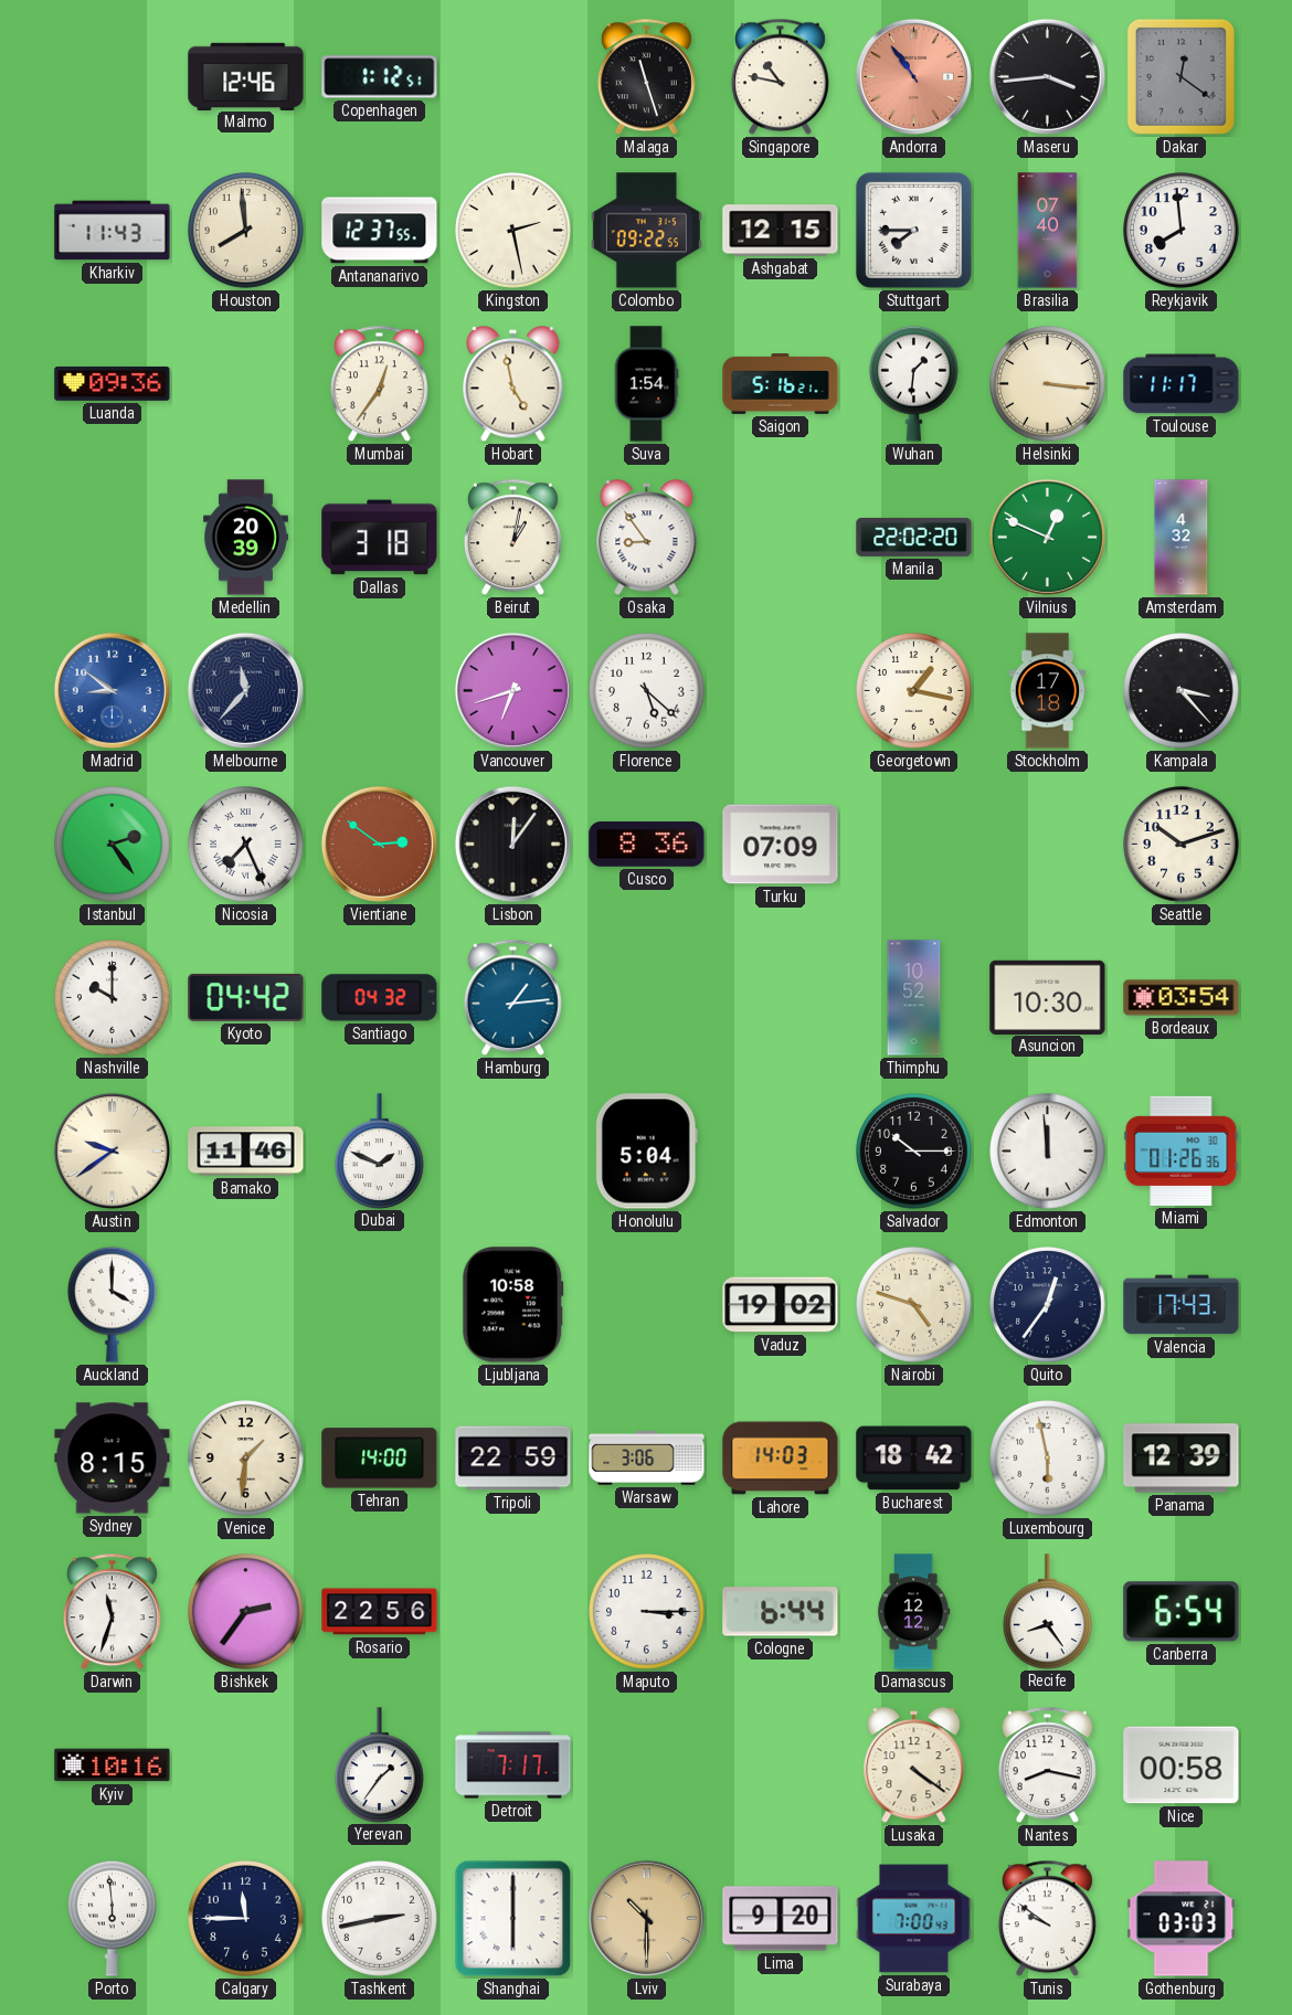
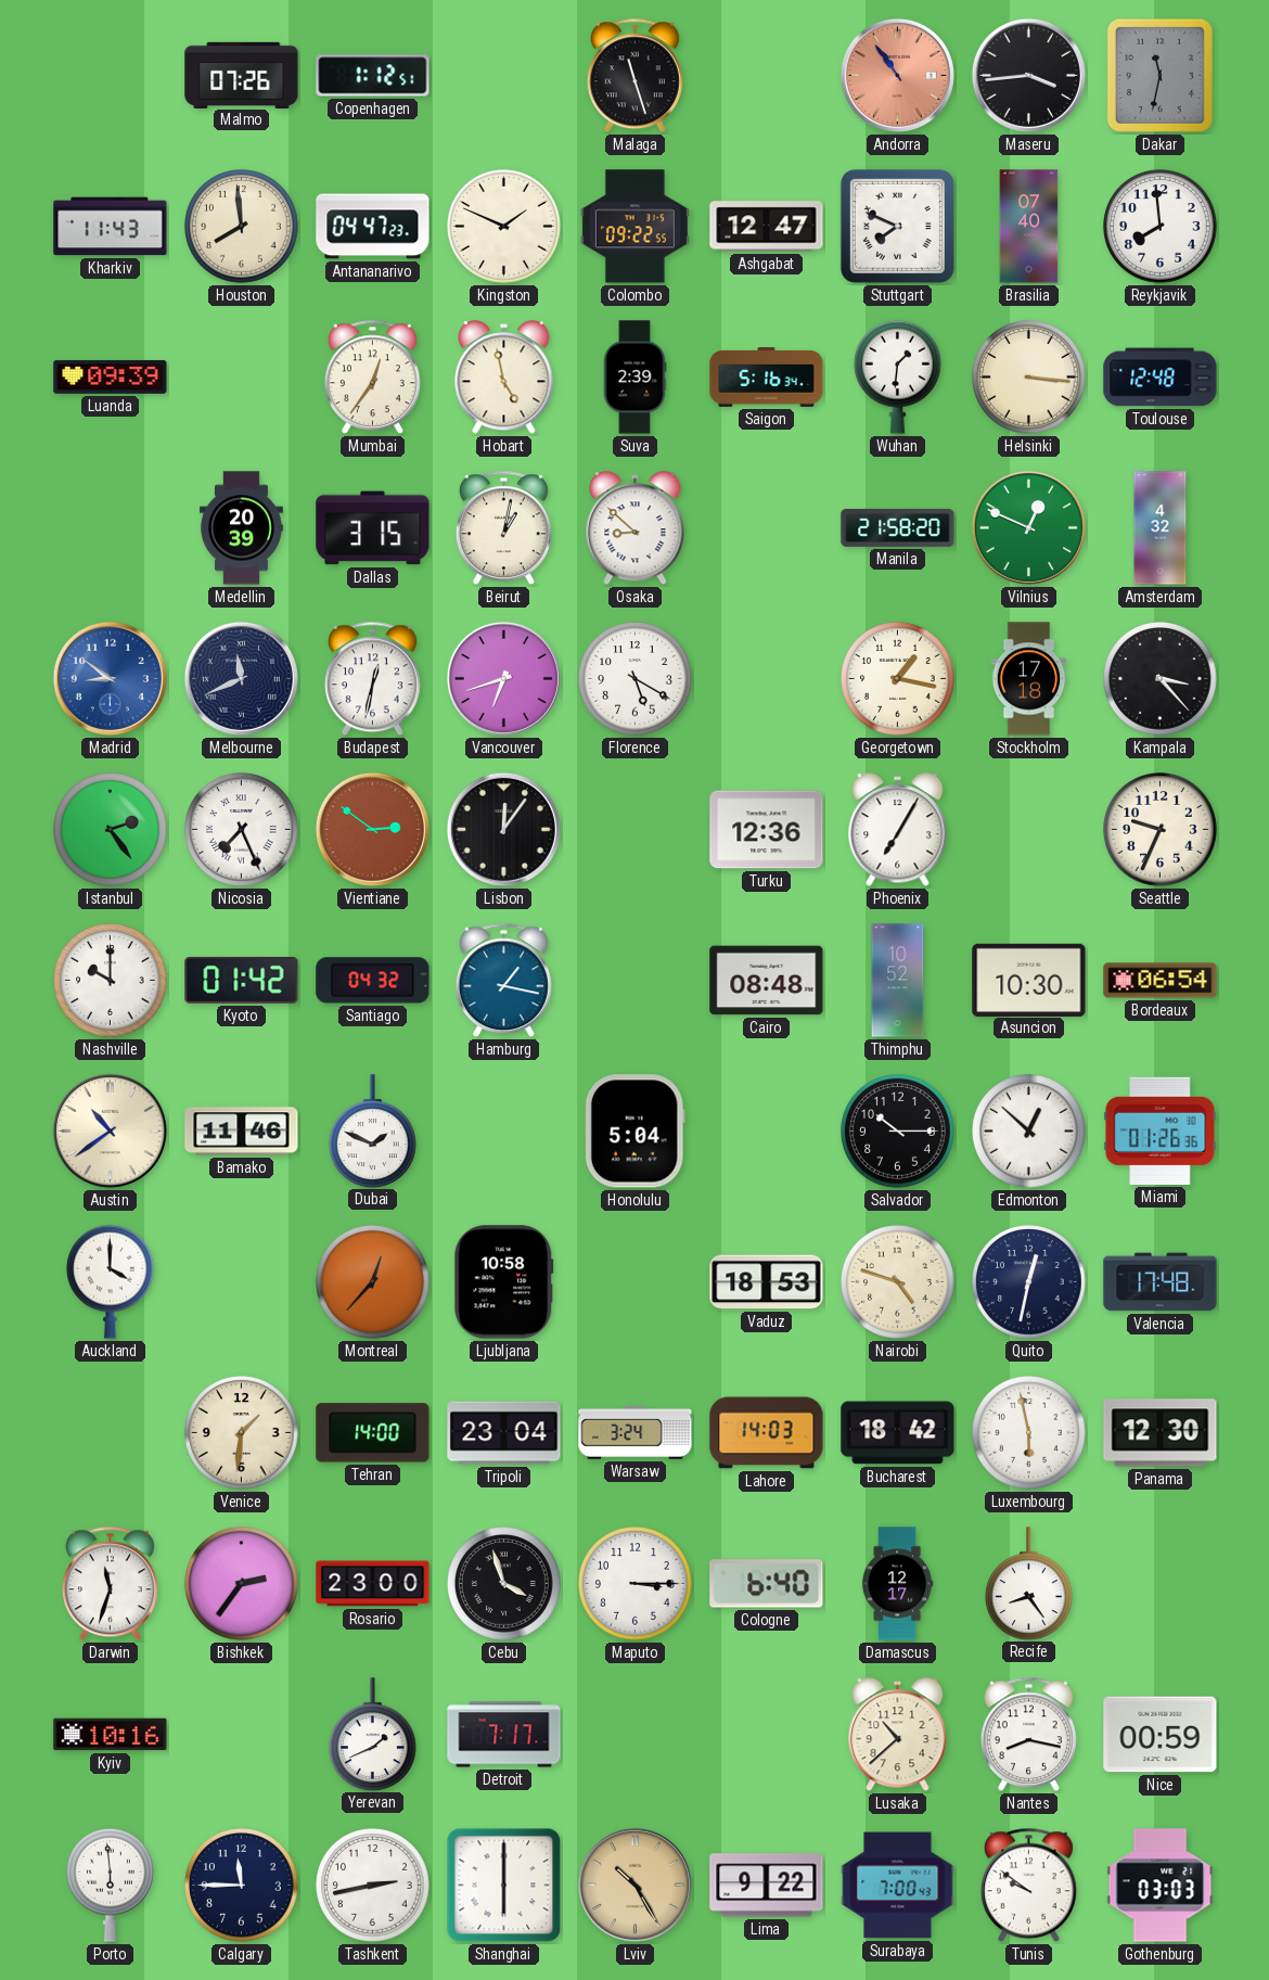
Malmo: 12:46 -> 07:26 (242, 75)
Singapore: 10:47 -> none (780, 77)
Dakar: 12:21 -> 11:32 (1159, 75)
Antananarivo: 12:37 -> 04:47 (373, 227)
Kingston: 2:28 -> 1:49 (504, 227)
Ashgabat: 12:15 -> 12:47 (767, 227)
Stuttgart: 7:45 -> 7:49 (897, 226)
Luanda: 09:36 -> 09:39 (111, 376)
Suva: 1:54 -> 2:39 (634, 378)
Saigon: 5:16:21 -> 5:16:34 (767, 378)
Toulouse: 11:17 -> 12:48 (1161, 378)
Dallas: 3:18 -> 3:15 (373, 528)
Osaka: 8:54 -> 8:52 (636, 528)
Manila: 22:02 -> 21:58 (898, 527)
Melbourne: 11:37 -> 11:41 (241, 678)
Budapest: none -> 12:32 (372, 679)
Florence: 5:22 -> 5:20 (636, 679)
Cusco: 8:36 -> none (647, 845)
Turku: 07:09 -> 12:36 (767, 830)
Phoenix: none -> 7:05 (898, 830)
Seattle: 10:12 -> 9:34 (1161, 830)
Kyoto: 04:42 -> 01:42 (242, 980)
Hamburg: 1:14 -> 1:17 (503, 981)
Cairo: none -> 08:48 (767, 981)
Bordeaux: 03:54 -> 06:54 (1161, 981)
Austin: 9:39 -> 10:39 (110, 1130)
Edmonton: 11:59 -> 12:52 (1029, 1132)
Montreal: none -> 12:37 (373, 1282)
Vaduz: 19:02 -> 18:53 (767, 1282)
Quito: 12:36 -> 12:32 (1029, 1282)
Valencia: 17:43 -> 17:48 (1161, 1282)
Sydney: 8:15 -> none (113, 1459)
Tripoli: 22:59 -> 23:04 (504, 1433)
Warsaw: 3:06 -> 3:24 (636, 1433)
Panama: 12:39 -> 12:30 (1161, 1433)
Rosario: 22:56 -> 23:00 (373, 1584)
Cebu: none -> 3:57 (504, 1584)
Cologne: 6:44 -> 6:40 (767, 1584)
Damascus: 12:12 -> 12:17 (897, 1584)
Canberra: 6:54 -> none (1182, 1612)
Yerevan: 1:36 -> 1:41 (373, 1734)
Lusaka: 4:21 -> 10:38 (898, 1735)
Nice: 00:58 -> 00:59 (1161, 1735)
Lviv: 10:30 -> 10:25 (634, 1885)
Lima: 9:20 -> 9:22 (767, 1886)
